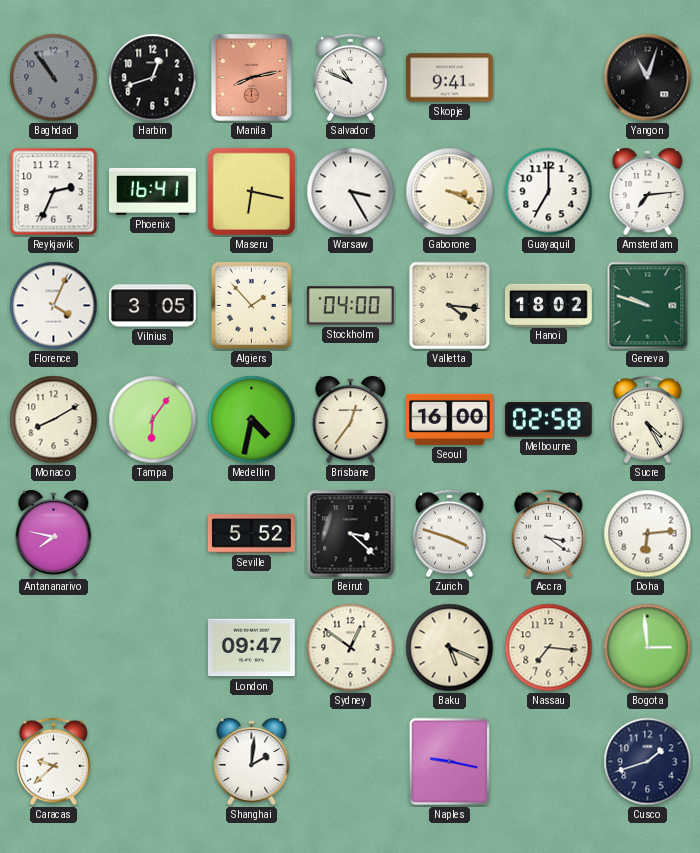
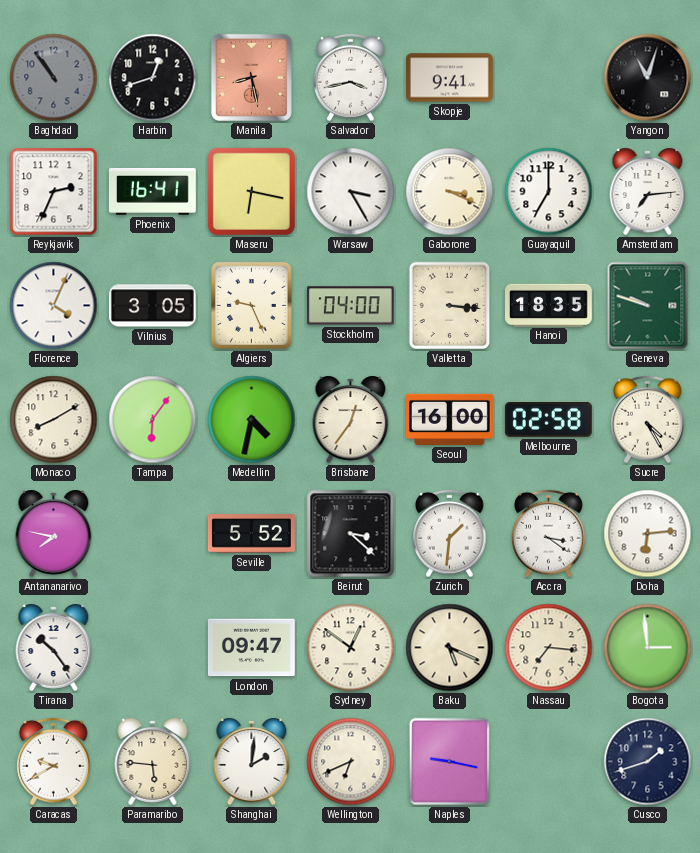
Manila: 8:13 -> 8:28 (251, 77)
Salvador: 10:49 -> 3:43 (351, 78)
Algiers: 1:53 -> 9:26 (251, 305)
Valletta: 4:16 -> 3:16 (450, 306)
Hanoi: 18:02 -> 18:35 (549, 305)
Zurich: 3:48 -> 1:31 (450, 534)
Tirana: none -> 10:24 (54, 647)
Caracas: 9:38 -> 9:40 (54, 762)
Paramaribo: none -> 5:46 (153, 761)
Wellington: none -> 6:41 (351, 762)
